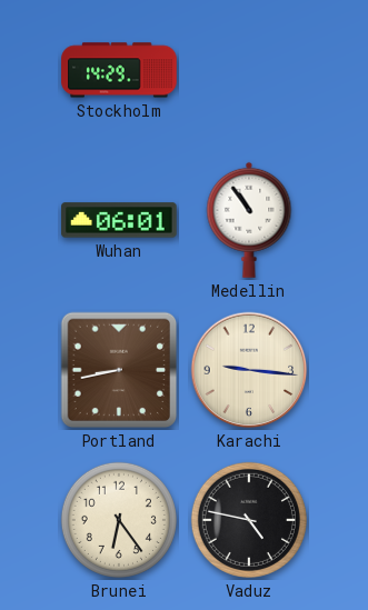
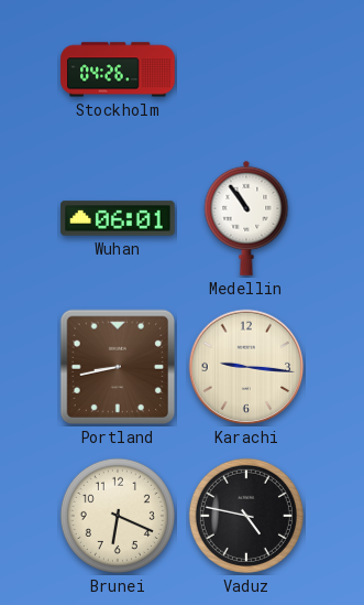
Stockholm: 14:29 -> 04:26 (118, 69)
Brunei: 6:24 -> 6:19 (118, 516)
